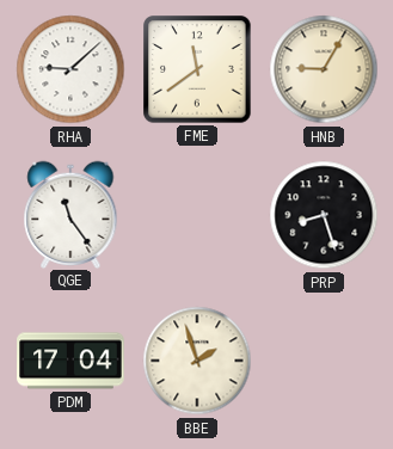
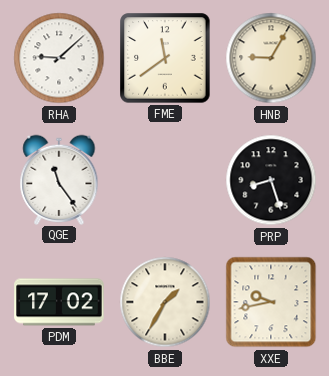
PDM: 17:04 -> 17:02 (59, 302)
BBE: 1:57 -> 1:35 (165, 302)
XXE: none -> 9:43 (271, 302)
